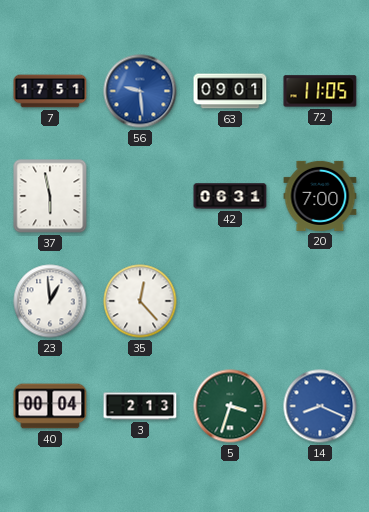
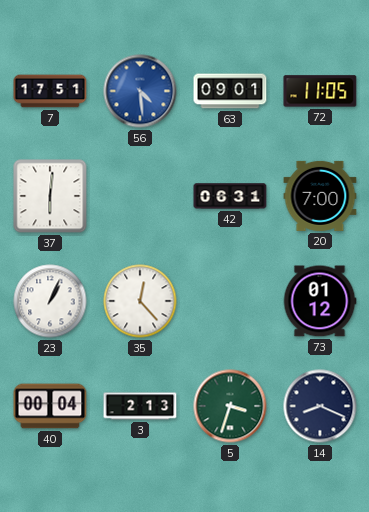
56: 9:29 -> 4:29 (140, 91)
37: 5:58 -> 6:01 (50, 196)
23: 12:59 -> 1:04 (50, 301)
73: none -> 01:12 (320, 301)
14 dial: blue -> navy (320, 406)
